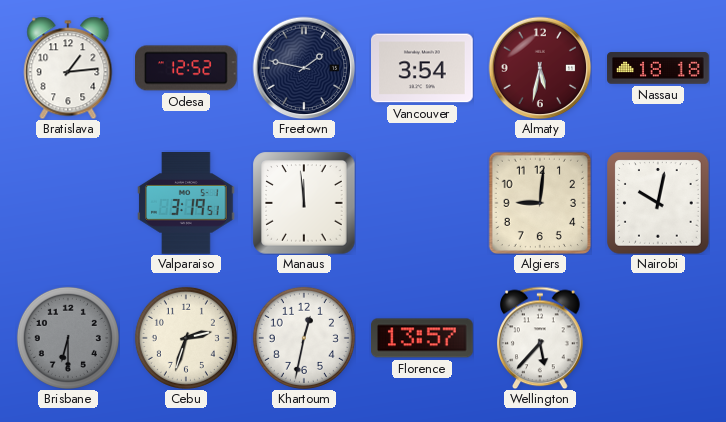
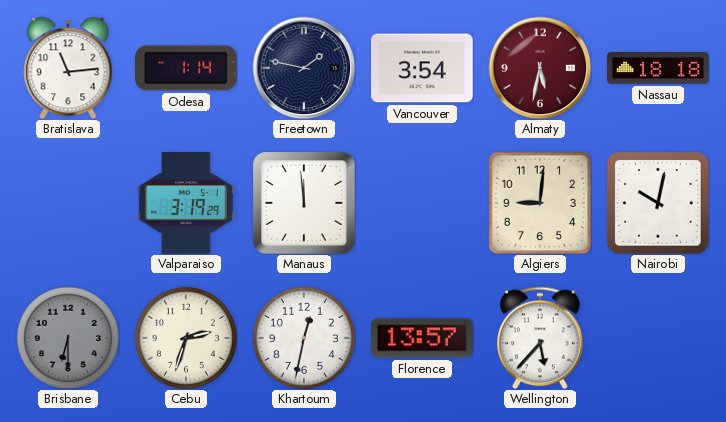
Bratislava: 1:14 -> 11:14 (68, 68)
Odesa: 12:52 -> 1:14 (187, 68)
Valparaiso: 3:19:51 -> 3:19:29 (186, 204)
